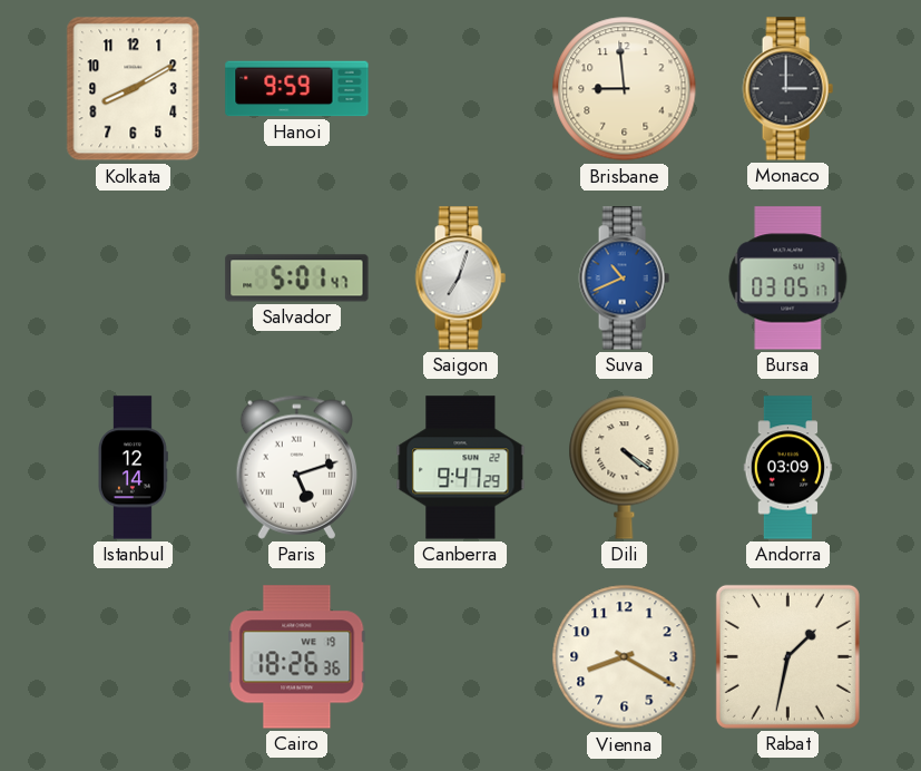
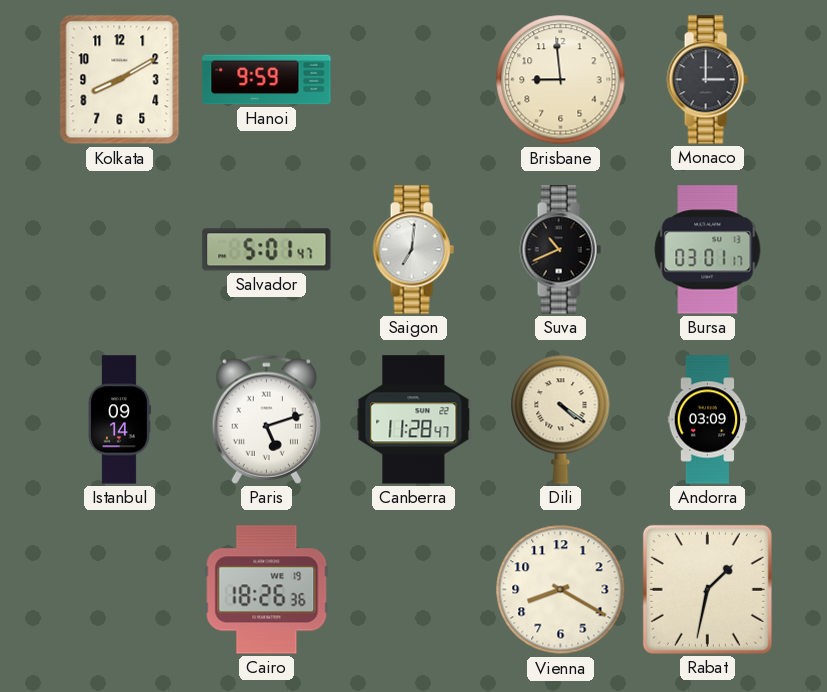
Saigon: 7:03 -> 7:01 (413, 250)
Suva dial: blue -> black (560, 250)
Bursa: 03:05 -> 03:01 (708, 250)
Istanbul: 12:14 -> 09:14 (119, 420)
Canberra: 9:47 -> 11:28 (414, 420)
